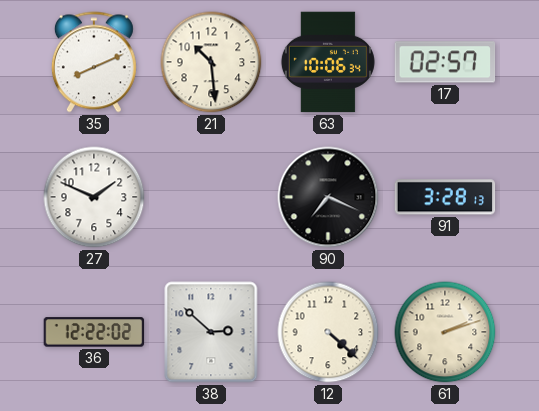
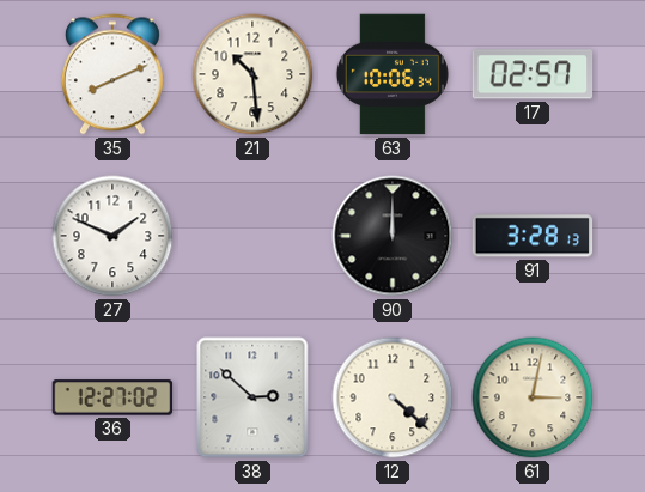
90: 7:19 -> 12:00 (393, 236)
36: 12:22 -> 12:27 (112, 397)
61: 2:12 -> 3:02 (533, 397)
